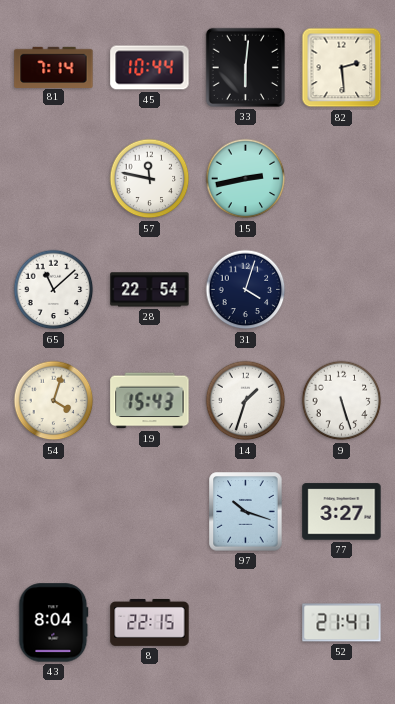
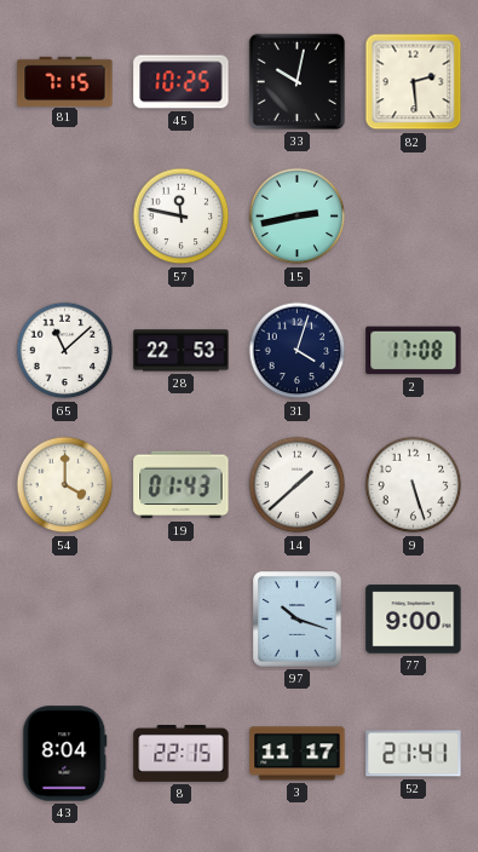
81: 7:14 -> 7:15 (65, 81)
45: 10:44 -> 10:25 (182, 82)
33: 6:01 -> 10:02 (296, 81)
28: 22:54 -> 22:53 (182, 351)
2: none -> 17:08 (414, 351)
54: 4:03 -> 4:00 (65, 485)
19: 15:43 -> 01:43 (182, 485)
14: 1:33 -> 1:38 (298, 485)
77: 3:27 -> 9:00 (414, 620)
3: none -> 11:17 (298, 754)
